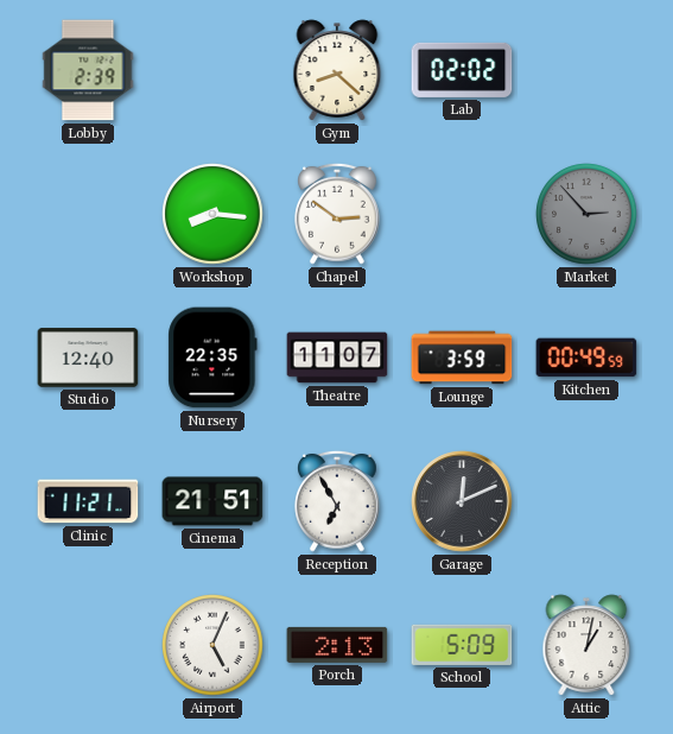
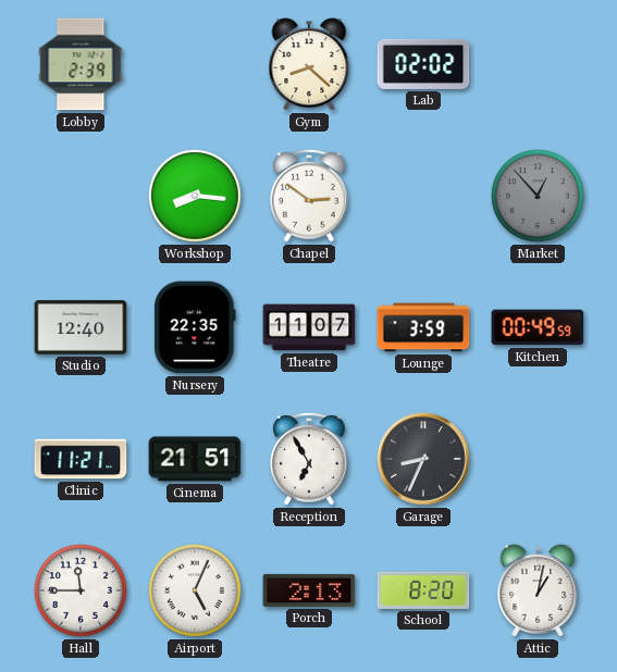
Market: 2:53 -> 12:53 (538, 196)
Garage: 12:11 -> 8:34 (423, 459)
Hall: none -> 11:45 (81, 590)
School: 5:09 -> 8:20 (423, 590)
